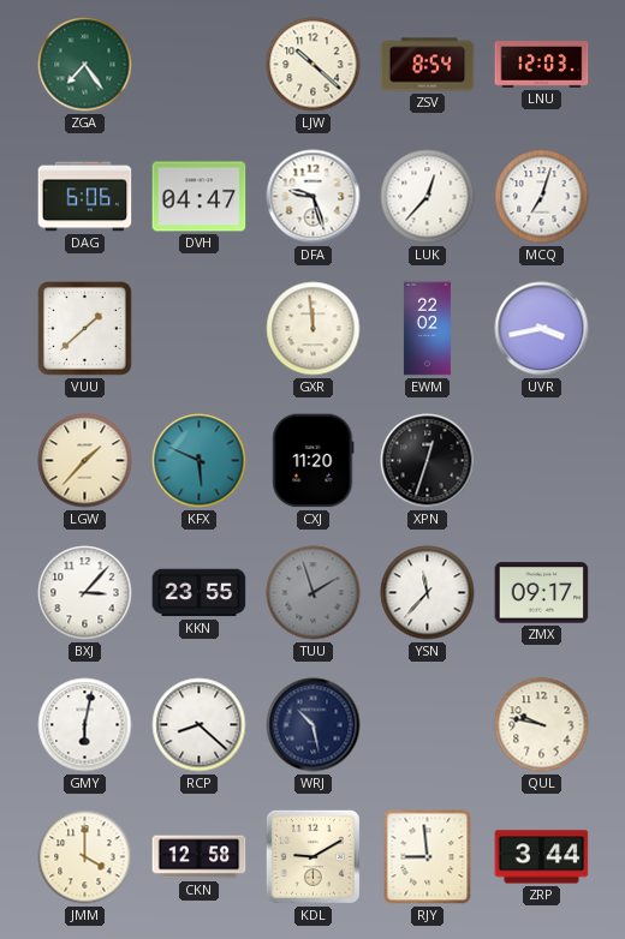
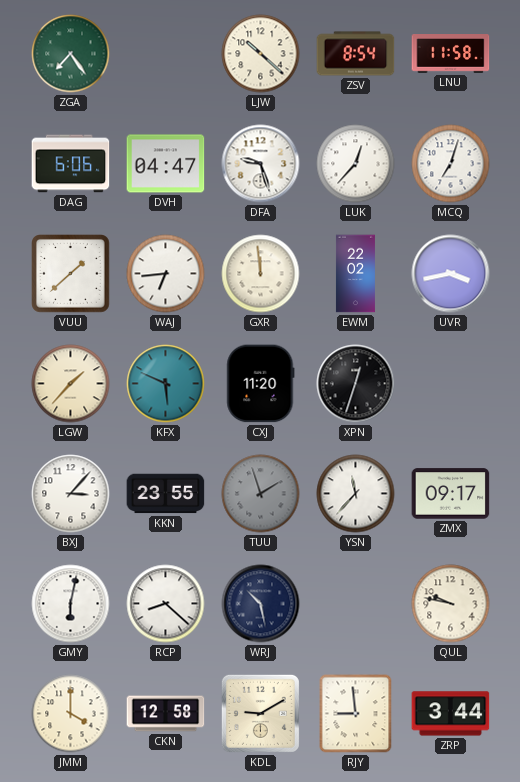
LNU: 12:03 -> 11:58 (451, 54)
WAJ: none -> 6:44 (166, 274)
